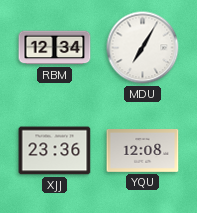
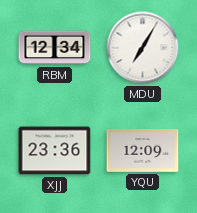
YQU: 12:08 -> 12:09 (143, 151)
